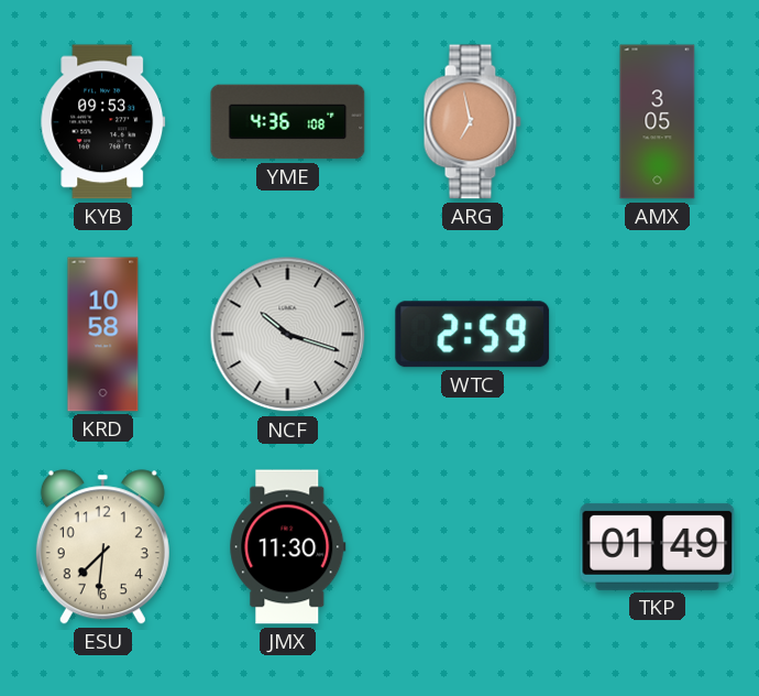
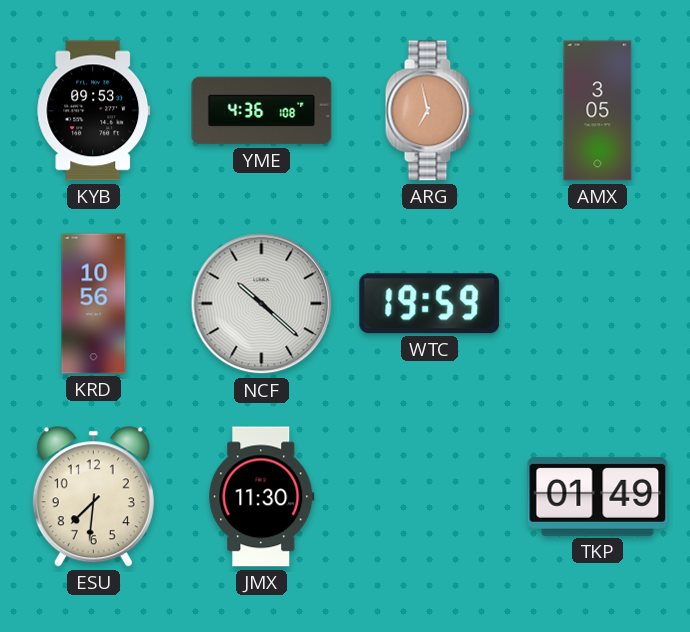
KRD: 10:58 -> 10:56 (94, 304)
NCF: 10:18 -> 10:22 (262, 304)
WTC: 2:59 -> 19:59 (430, 304)
